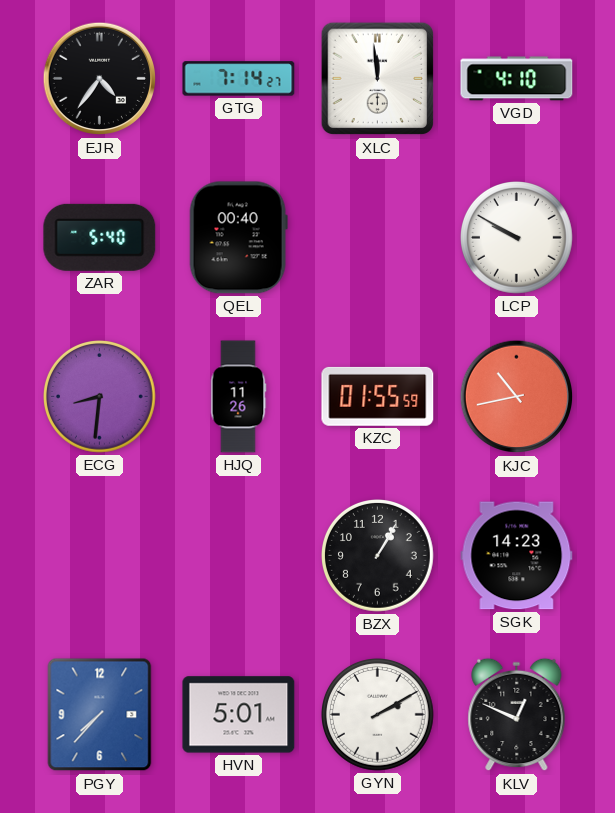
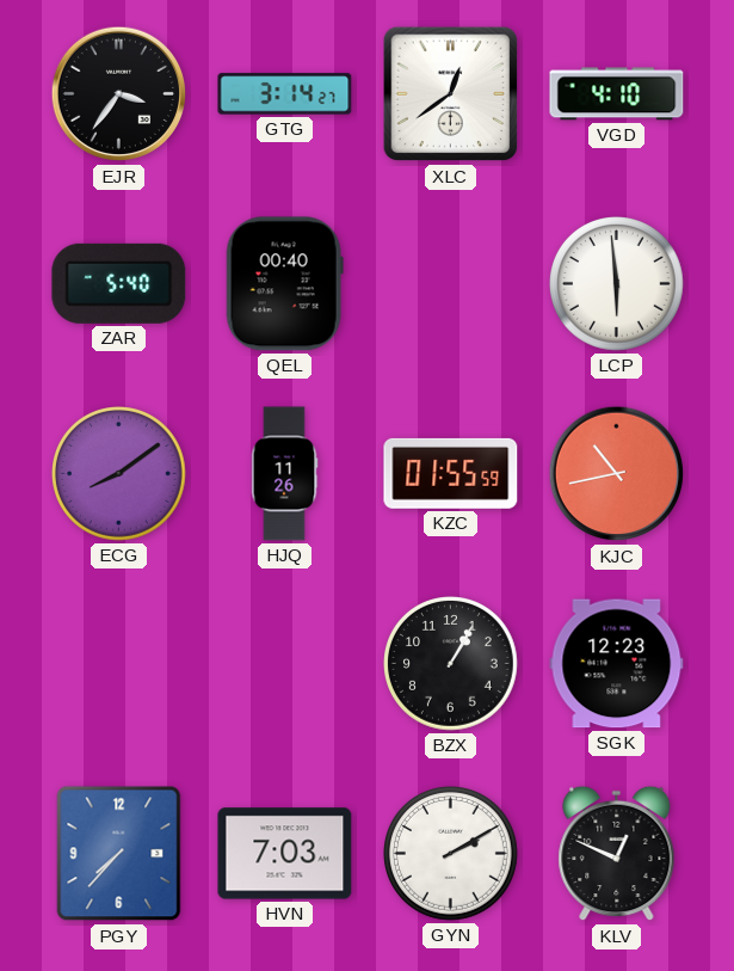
EJR: 4:36 -> 3:36 (119, 94)
GTG: 7:14 -> 3:14 (285, 94)
XLC: 11:59 -> 12:39 (451, 94)
LCP: 9:50 -> 5:59 (617, 284)
ECG: 8:31 -> 8:09 (119, 474)
SGK: 14:23 -> 12:23 (617, 664)
HVN: 5:01 -> 7:03 (285, 854)
